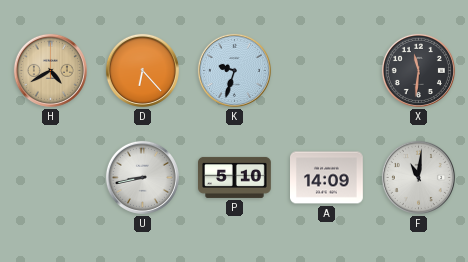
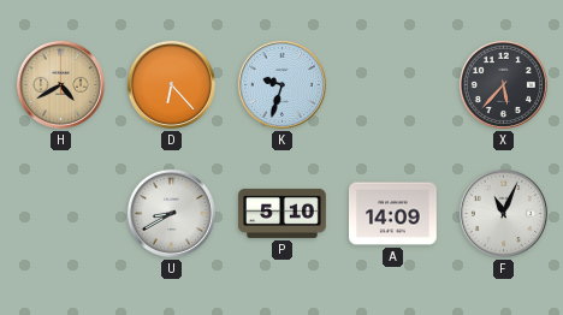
X: 11:31 -> 5:37 (503, 84)
U: 8:43 -> 8:40 (171, 213)
F: 11:01 -> 11:04 (503, 213)
